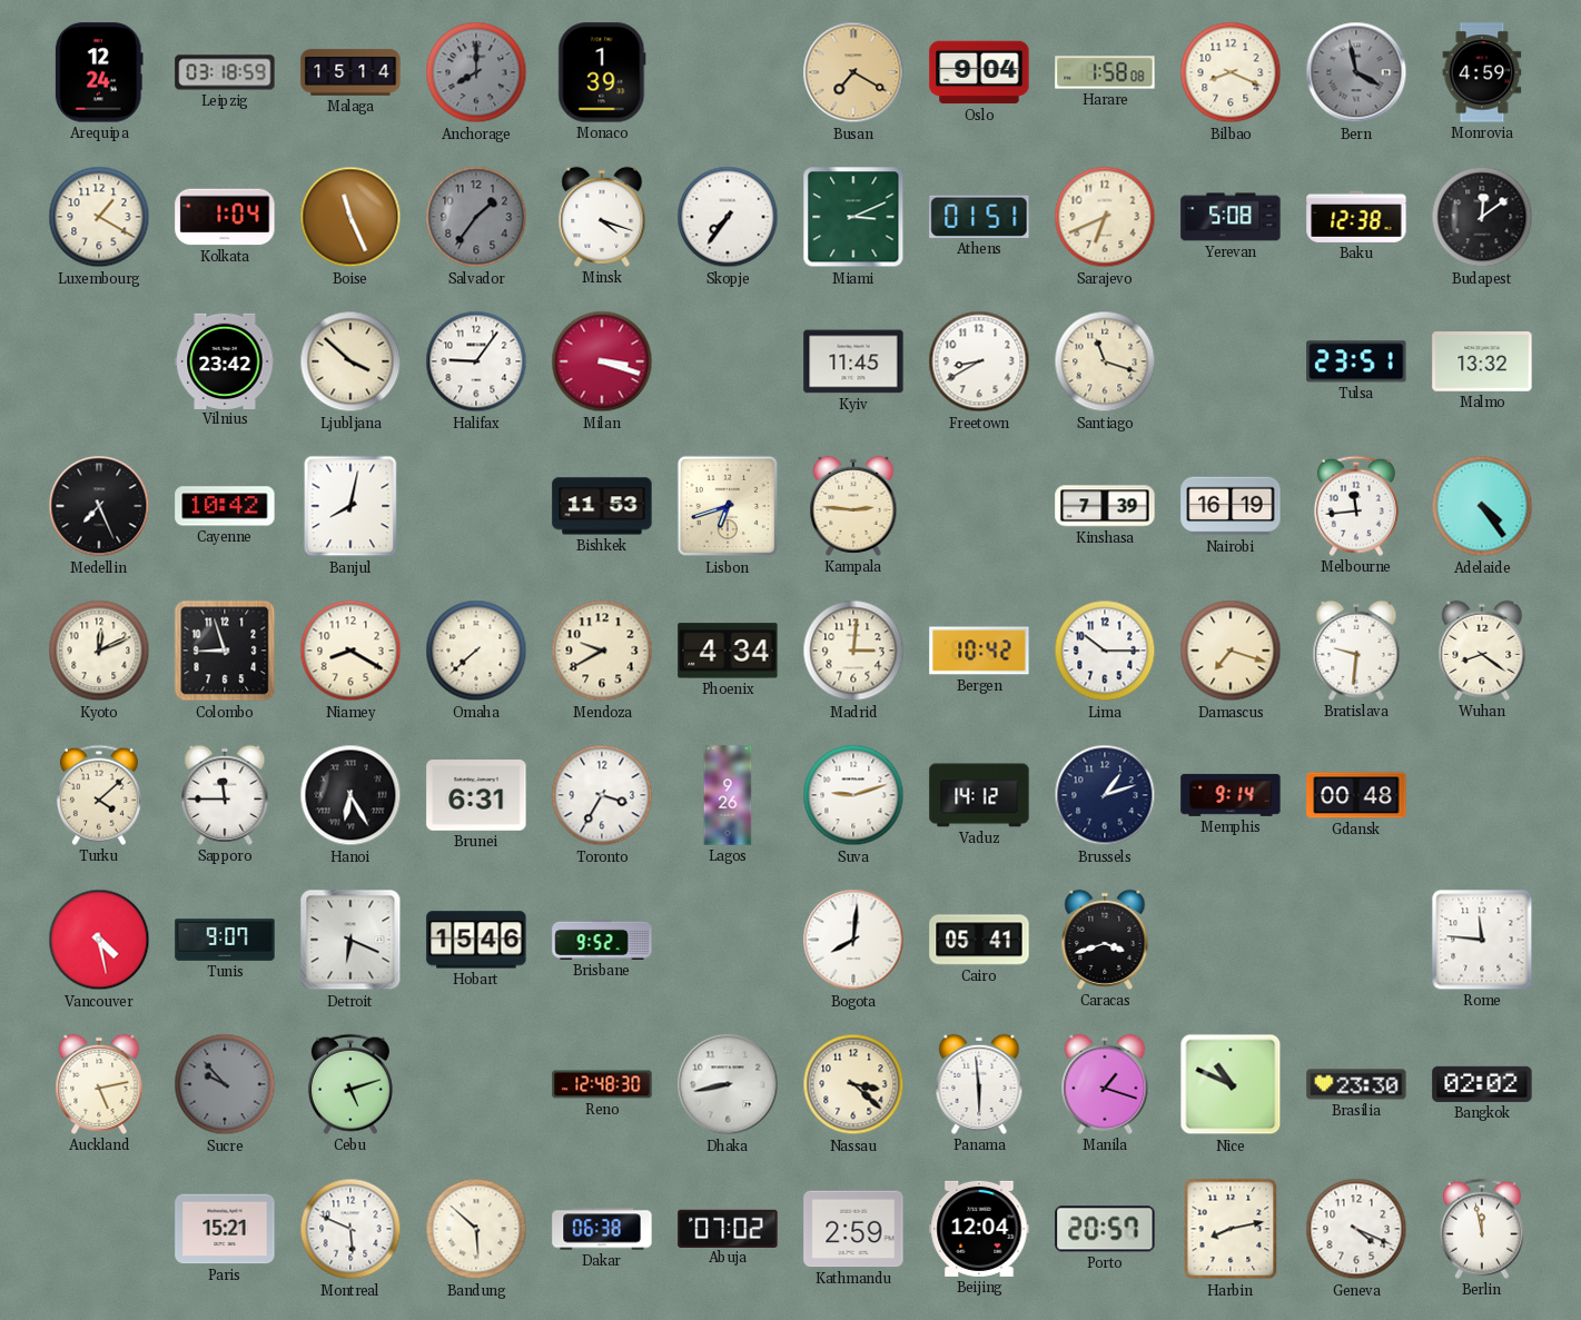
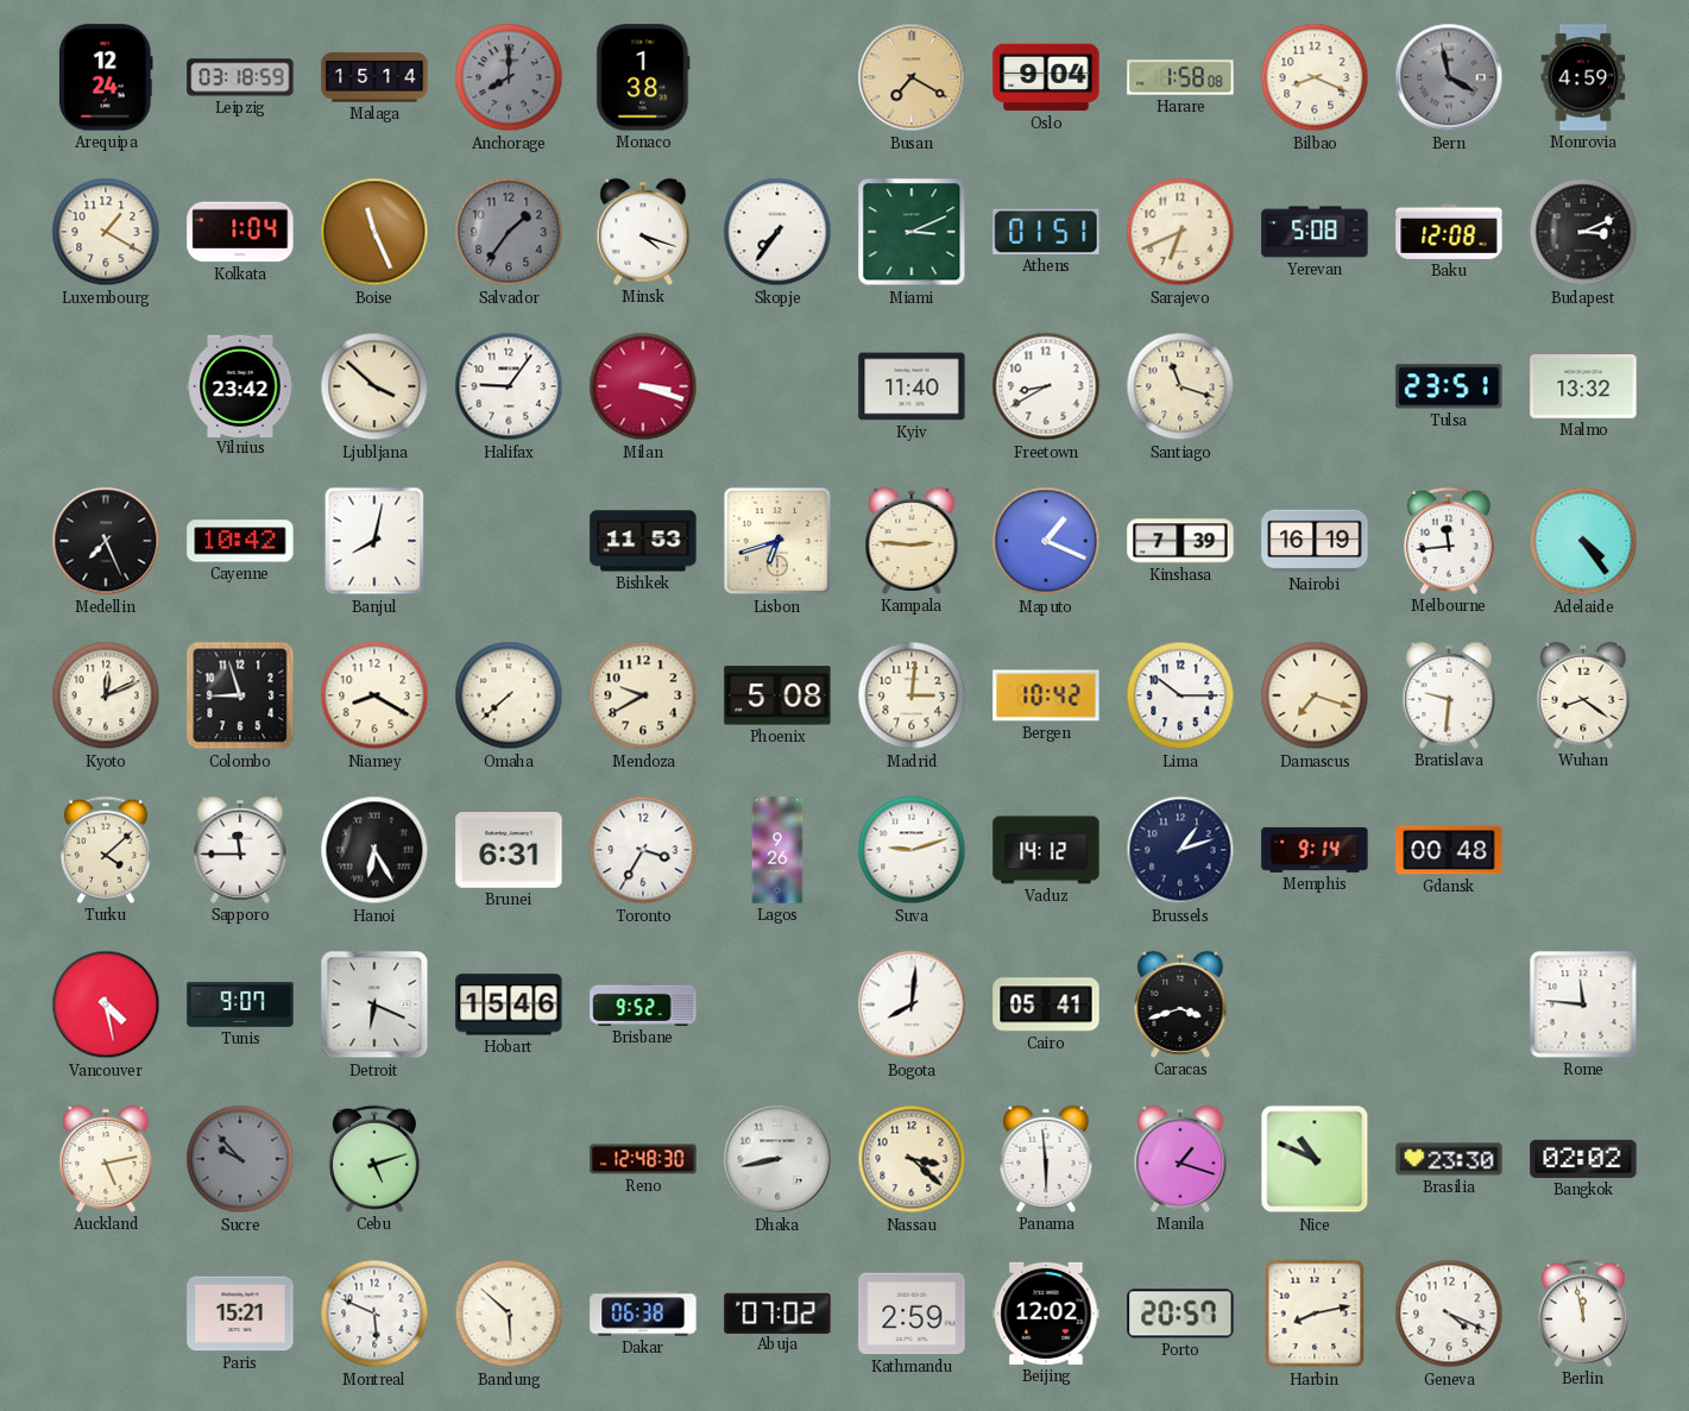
Monaco: 1:39 -> 1:38 (643, 77)
Baku: 12:38 -> 12:08 (1449, 232)
Budapest: 12:09 -> 3:11 (1583, 232)
Kyiv: 11:45 -> 11:40 (912, 386)
Maputo: none -> 1:19 (1046, 541)
Phoenix: 4:34 -> 5:08 (777, 695)
Beijing: 12:04 -> 12:02 (1046, 1314)
